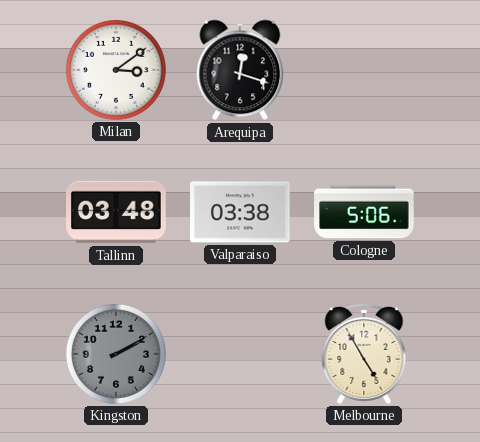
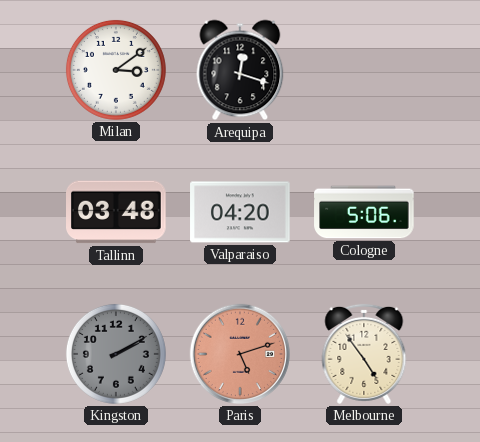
Valparaiso: 03:38 -> 04:20 (240, 212)
Paris: none -> 5:12 (240, 354)
Melbourne: 4:55 -> 4:54 (364, 354)
